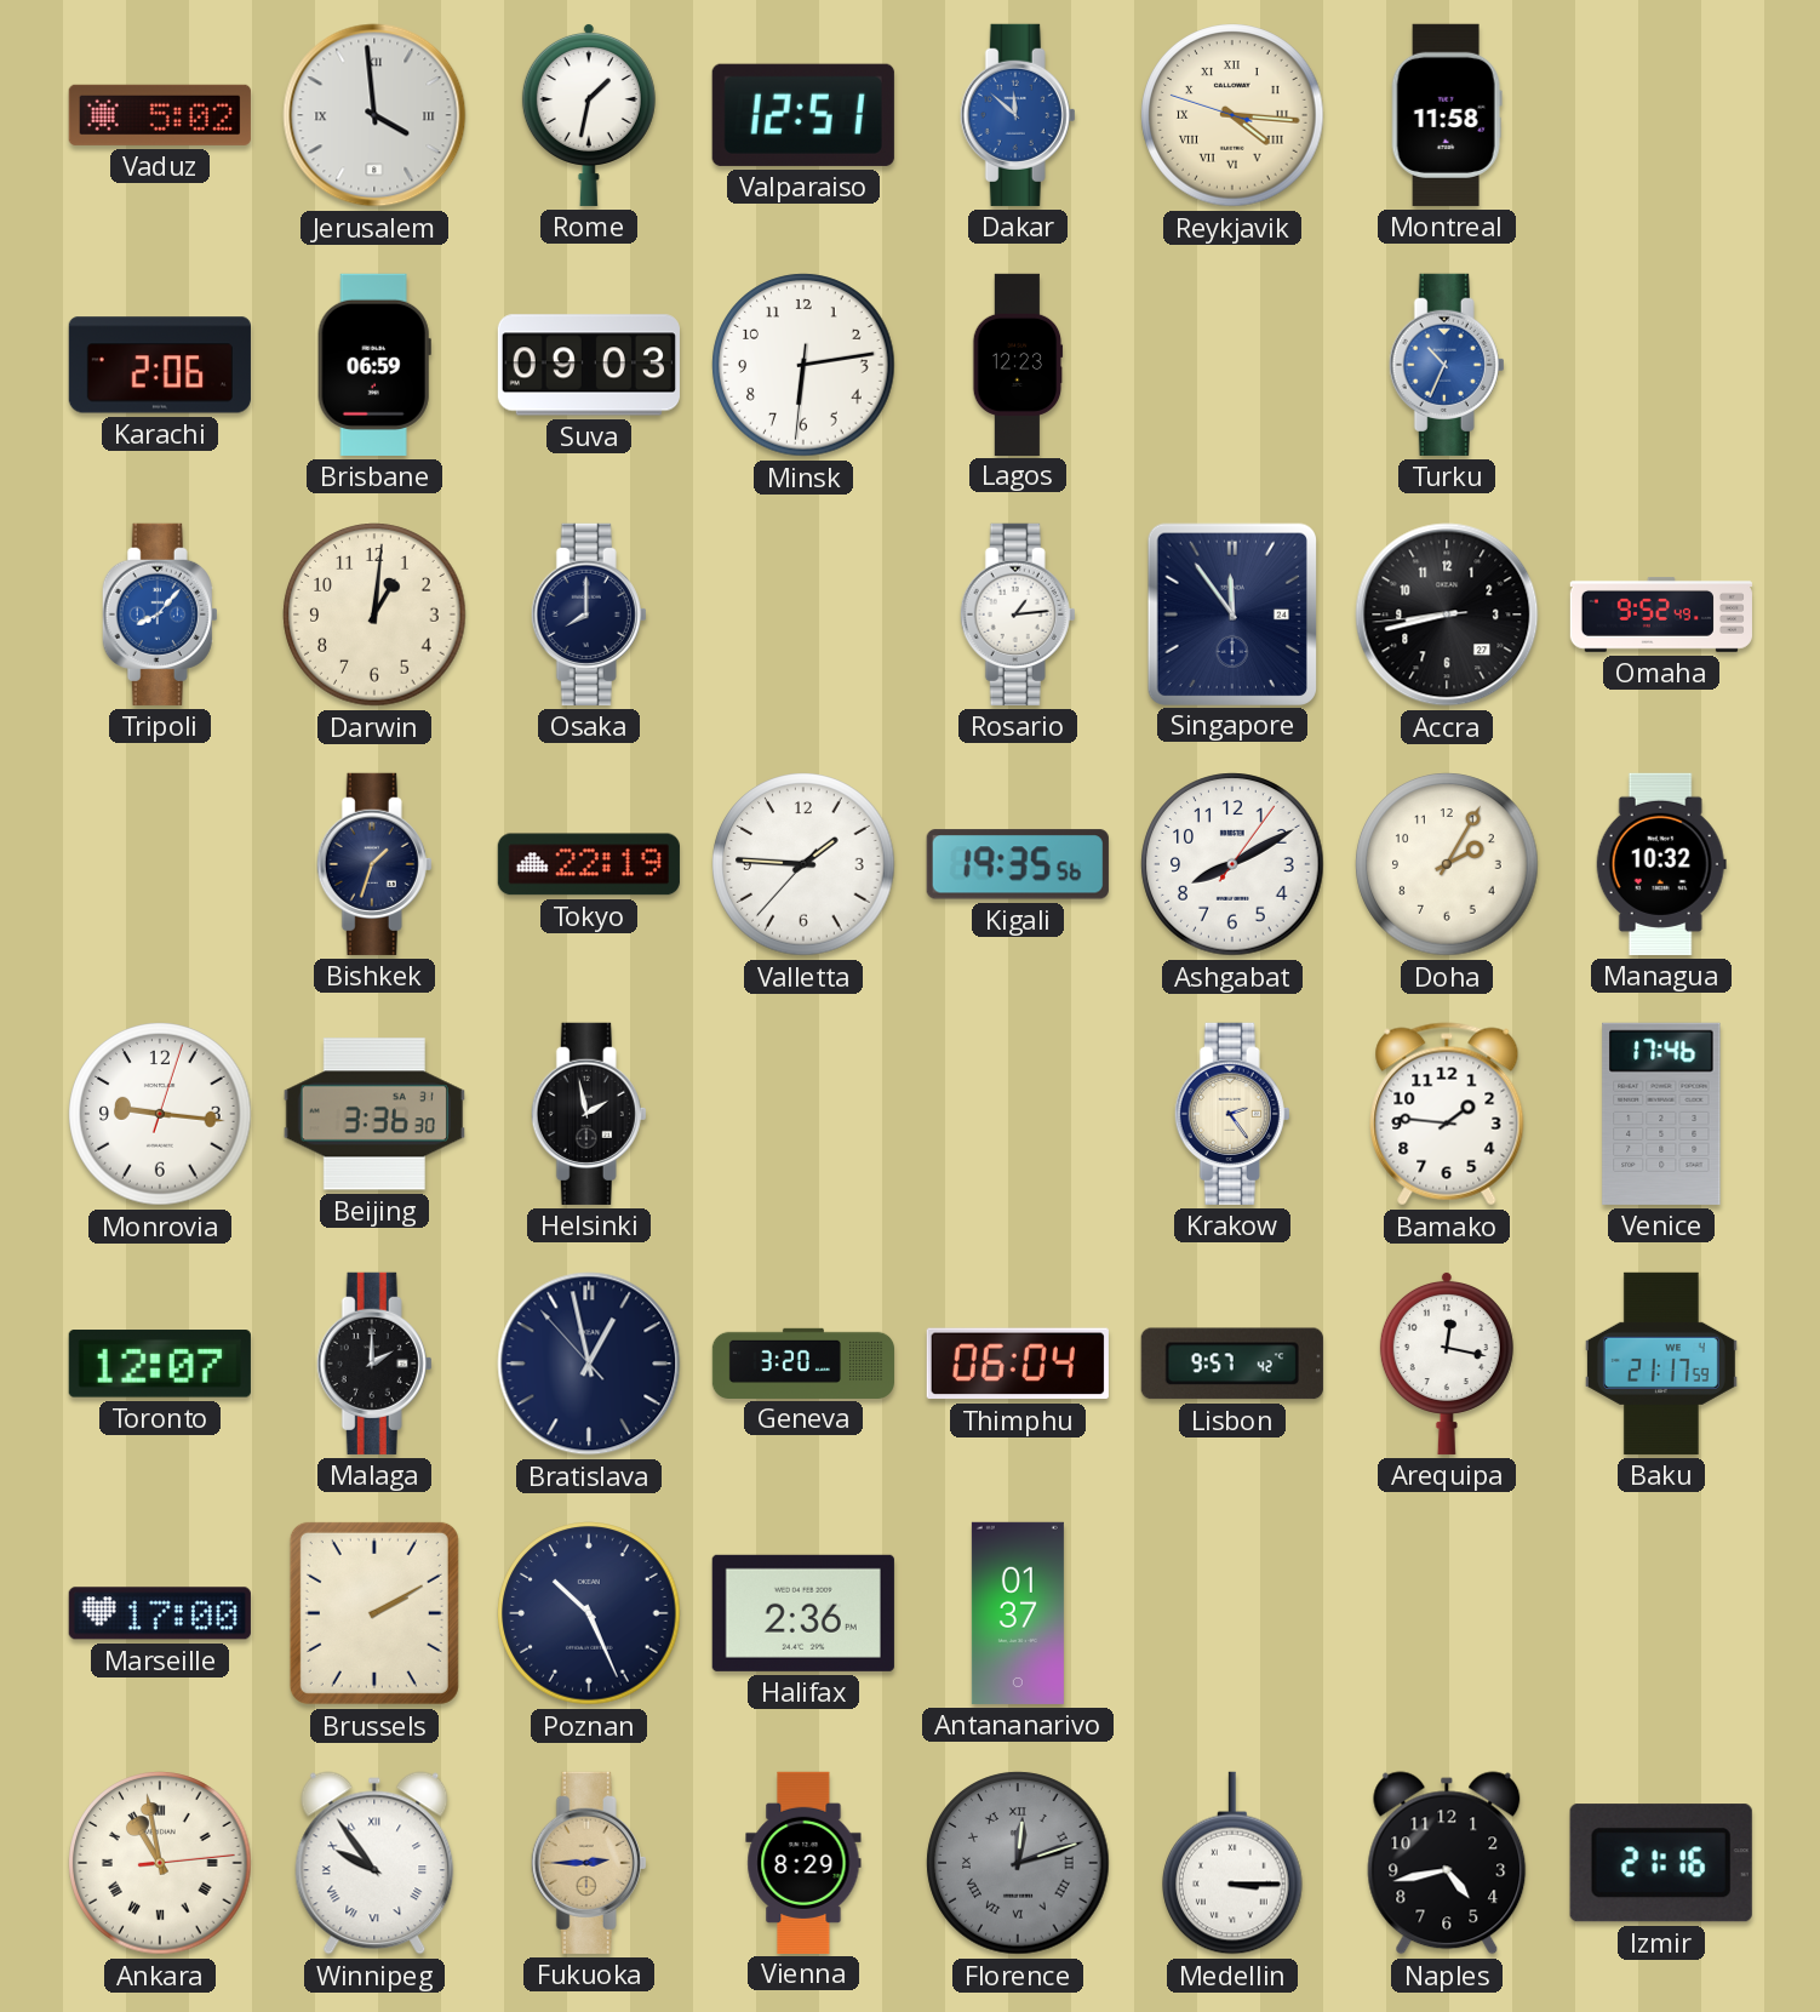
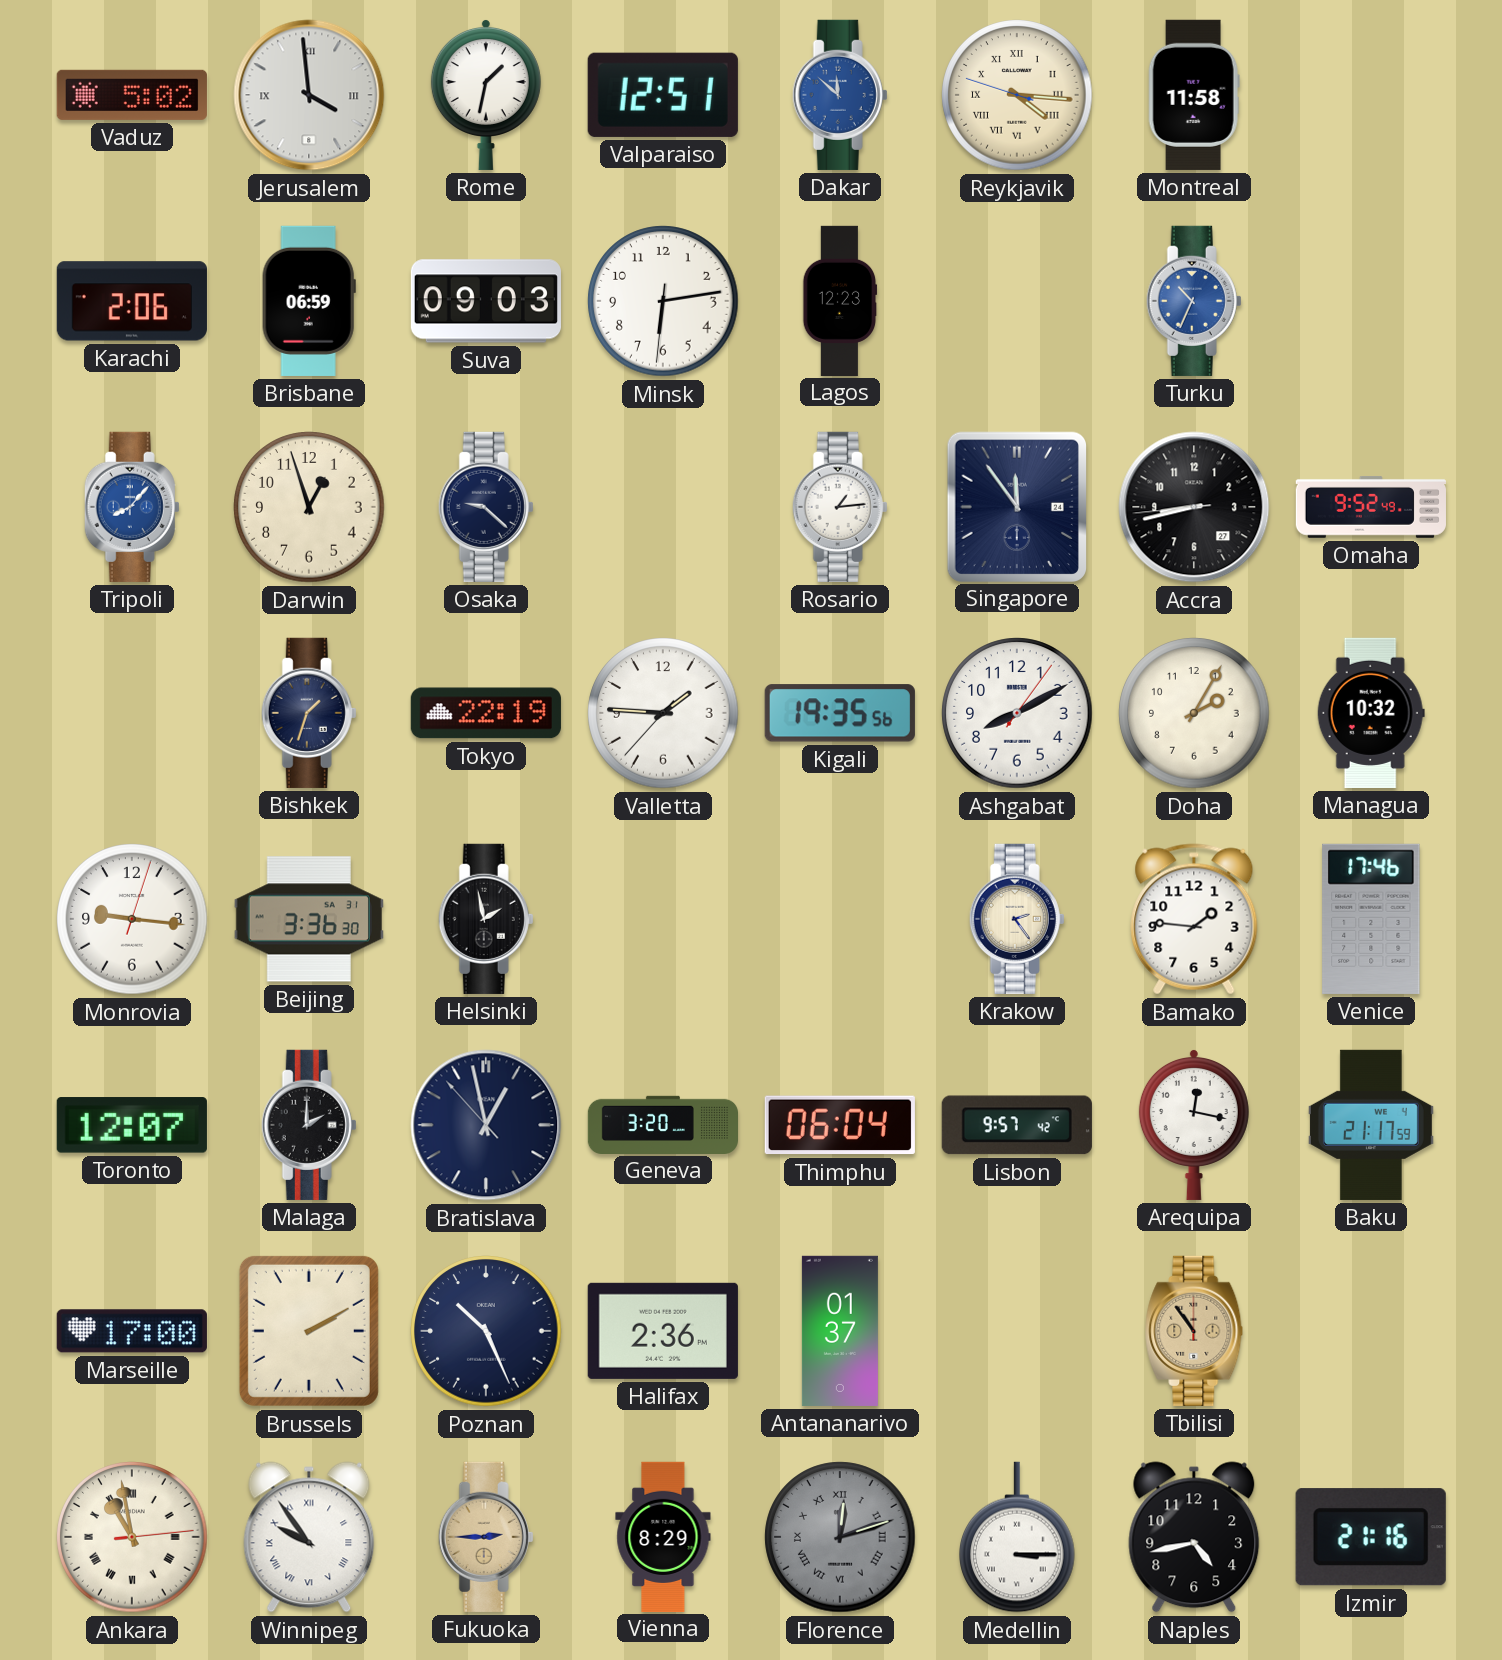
Darwin: 1:01 -> 12:57 (309, 507)
Osaka: 8:00 -> 9:22 (486, 507)
Tbilisi: none -> 10:54 (1194, 1331)
